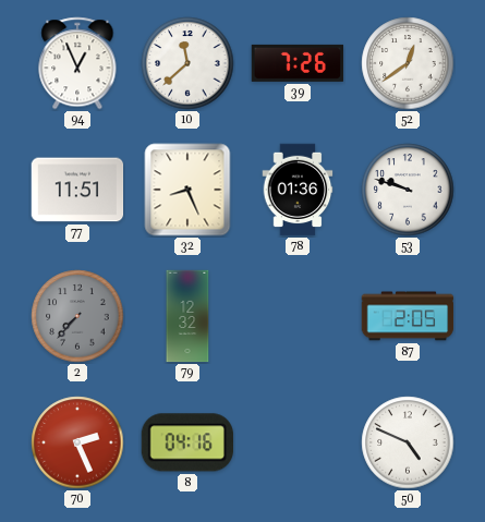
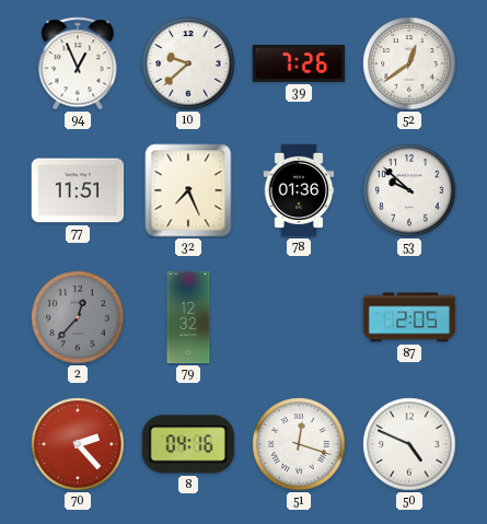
10: 11:38 -> 9:38 (188, 63)
32: 8:26 -> 7:26 (188, 190)
53: 9:48 -> 9:52 (409, 190)
2: 7:37 -> 12:37 (78, 317)
70: 2:26 -> 2:23 (78, 444)
51: none -> 12:18 (299, 444)
